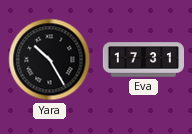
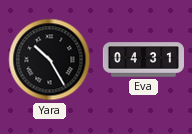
Eva: 17:31 -> 04:31 (143, 60)
